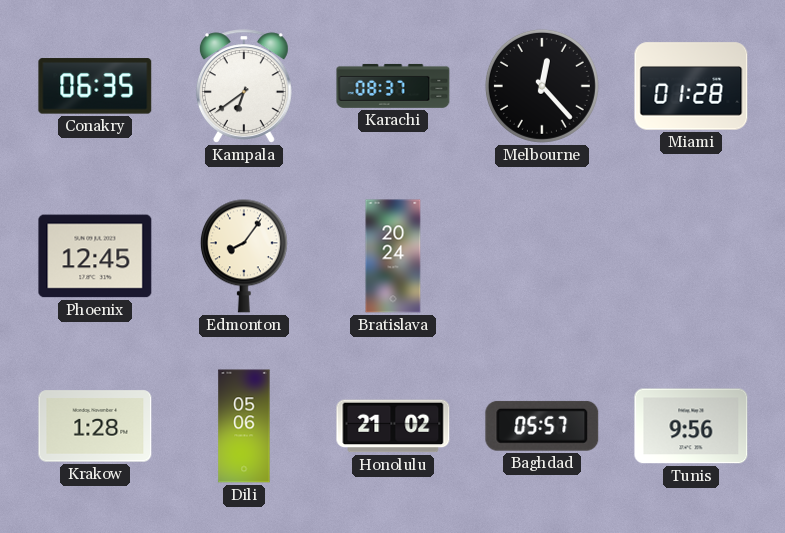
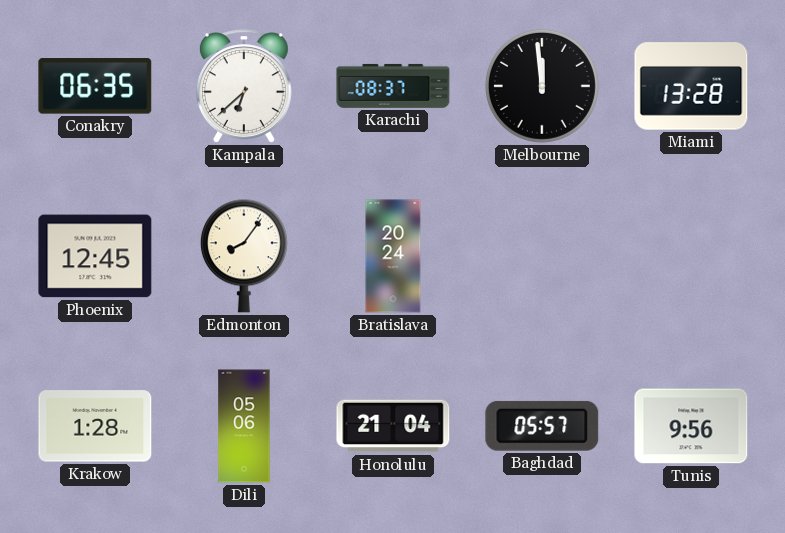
Kampala: 6:39 -> 6:38 (244, 86)
Melbourne: 12:23 -> 11:59 (542, 86)
Miami: 01:28 -> 13:28 (691, 86)
Honolulu: 21:02 -> 21:04 (393, 426)
